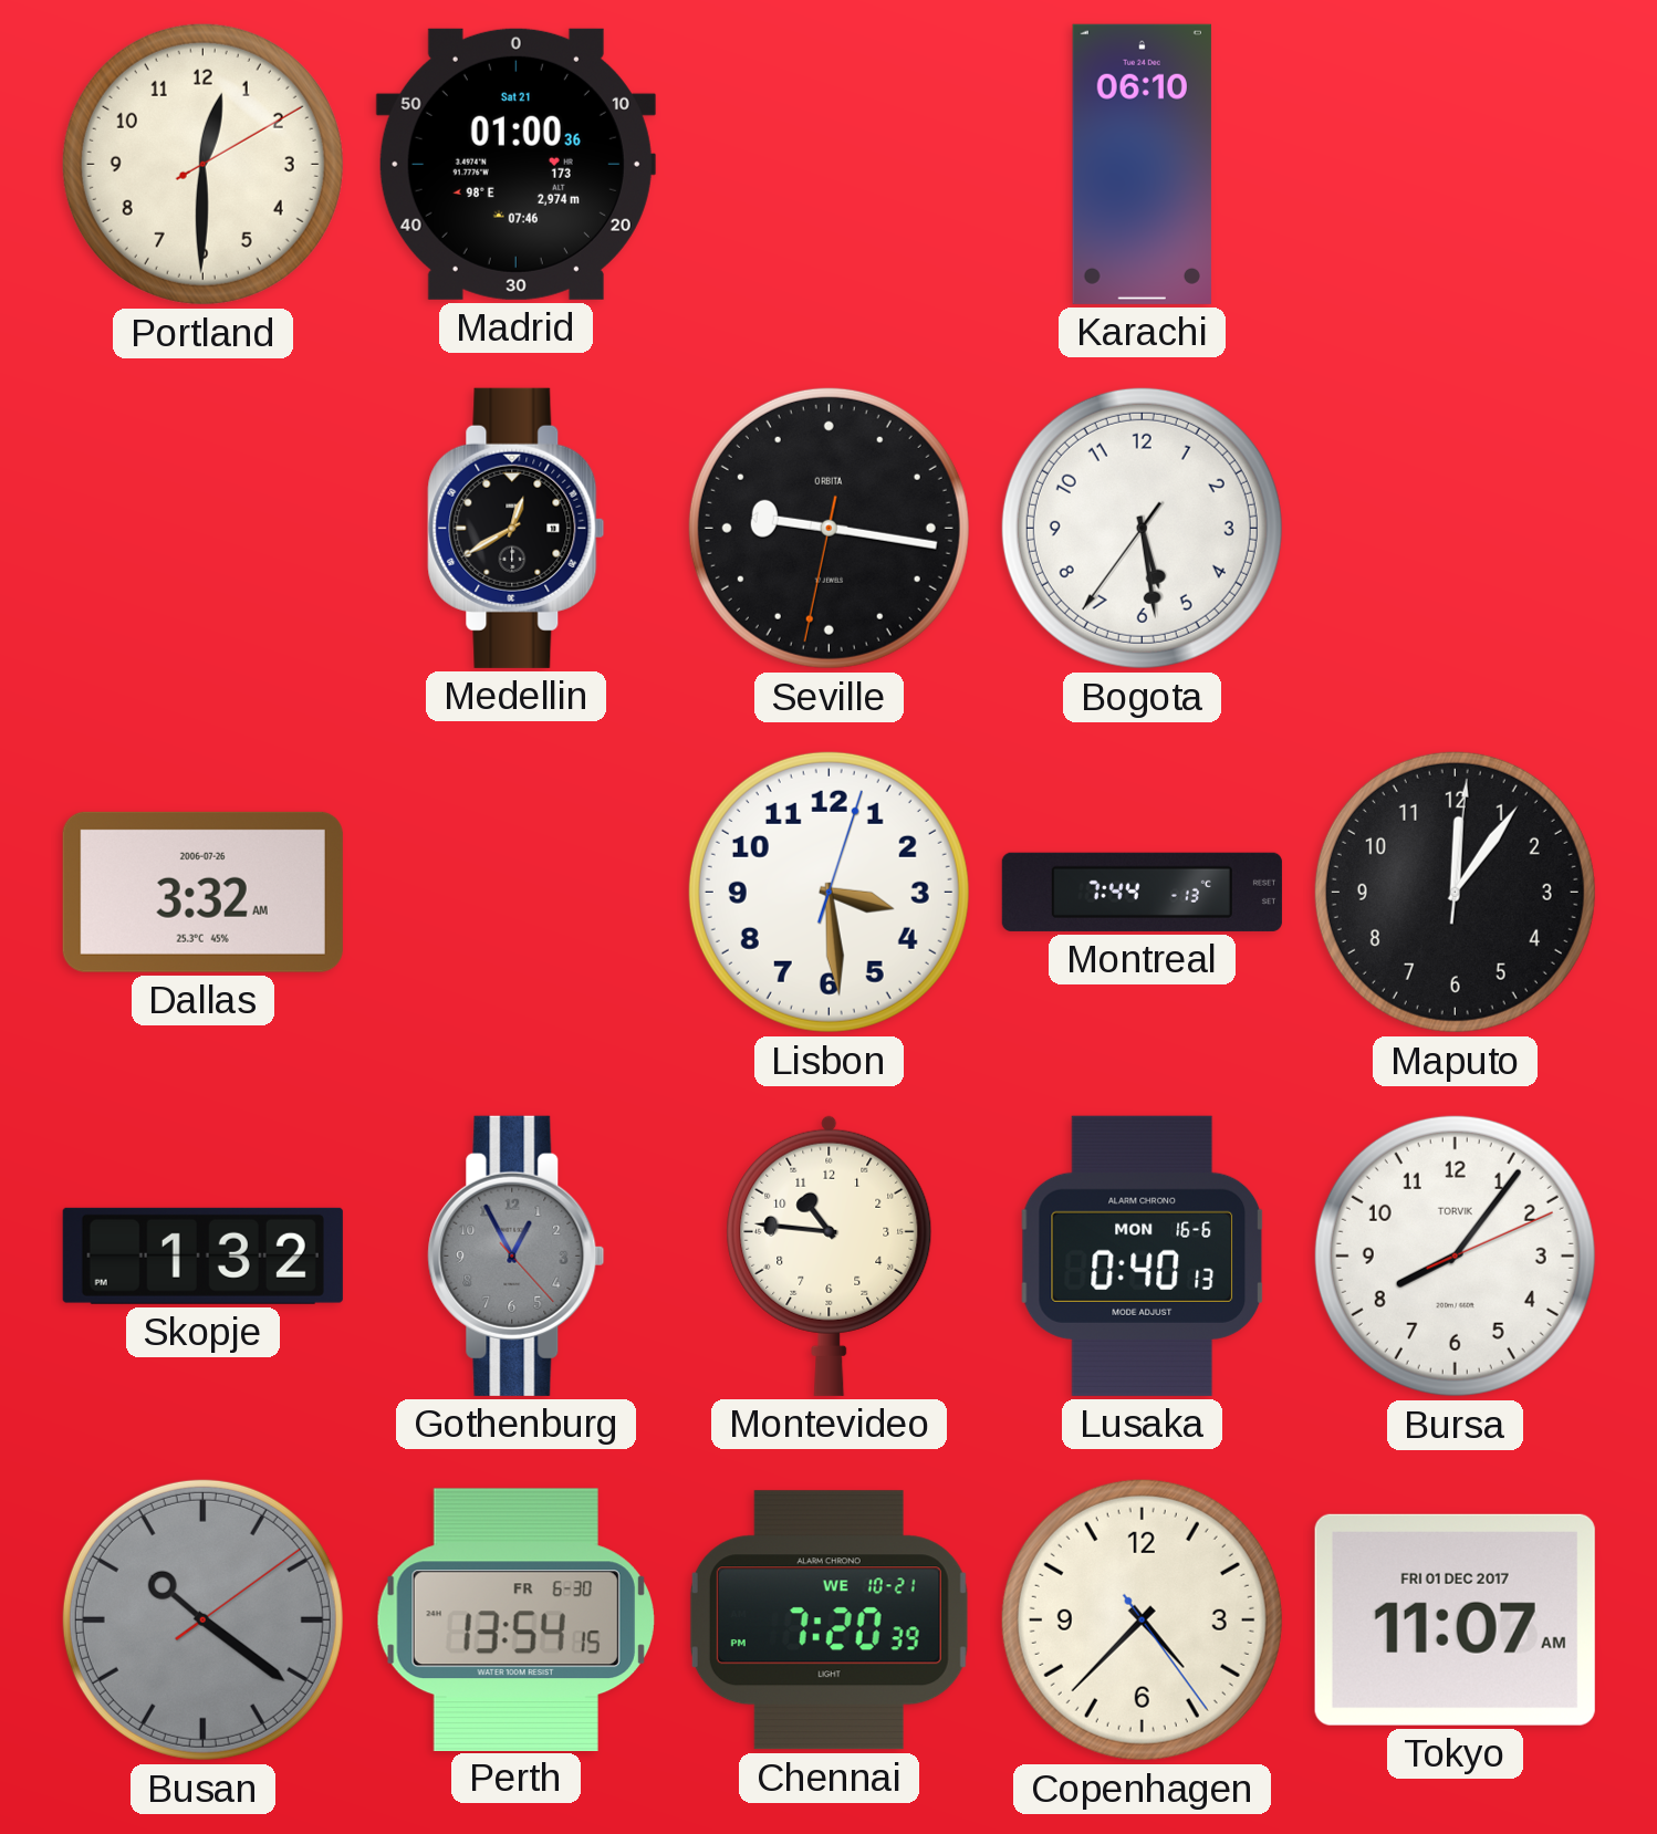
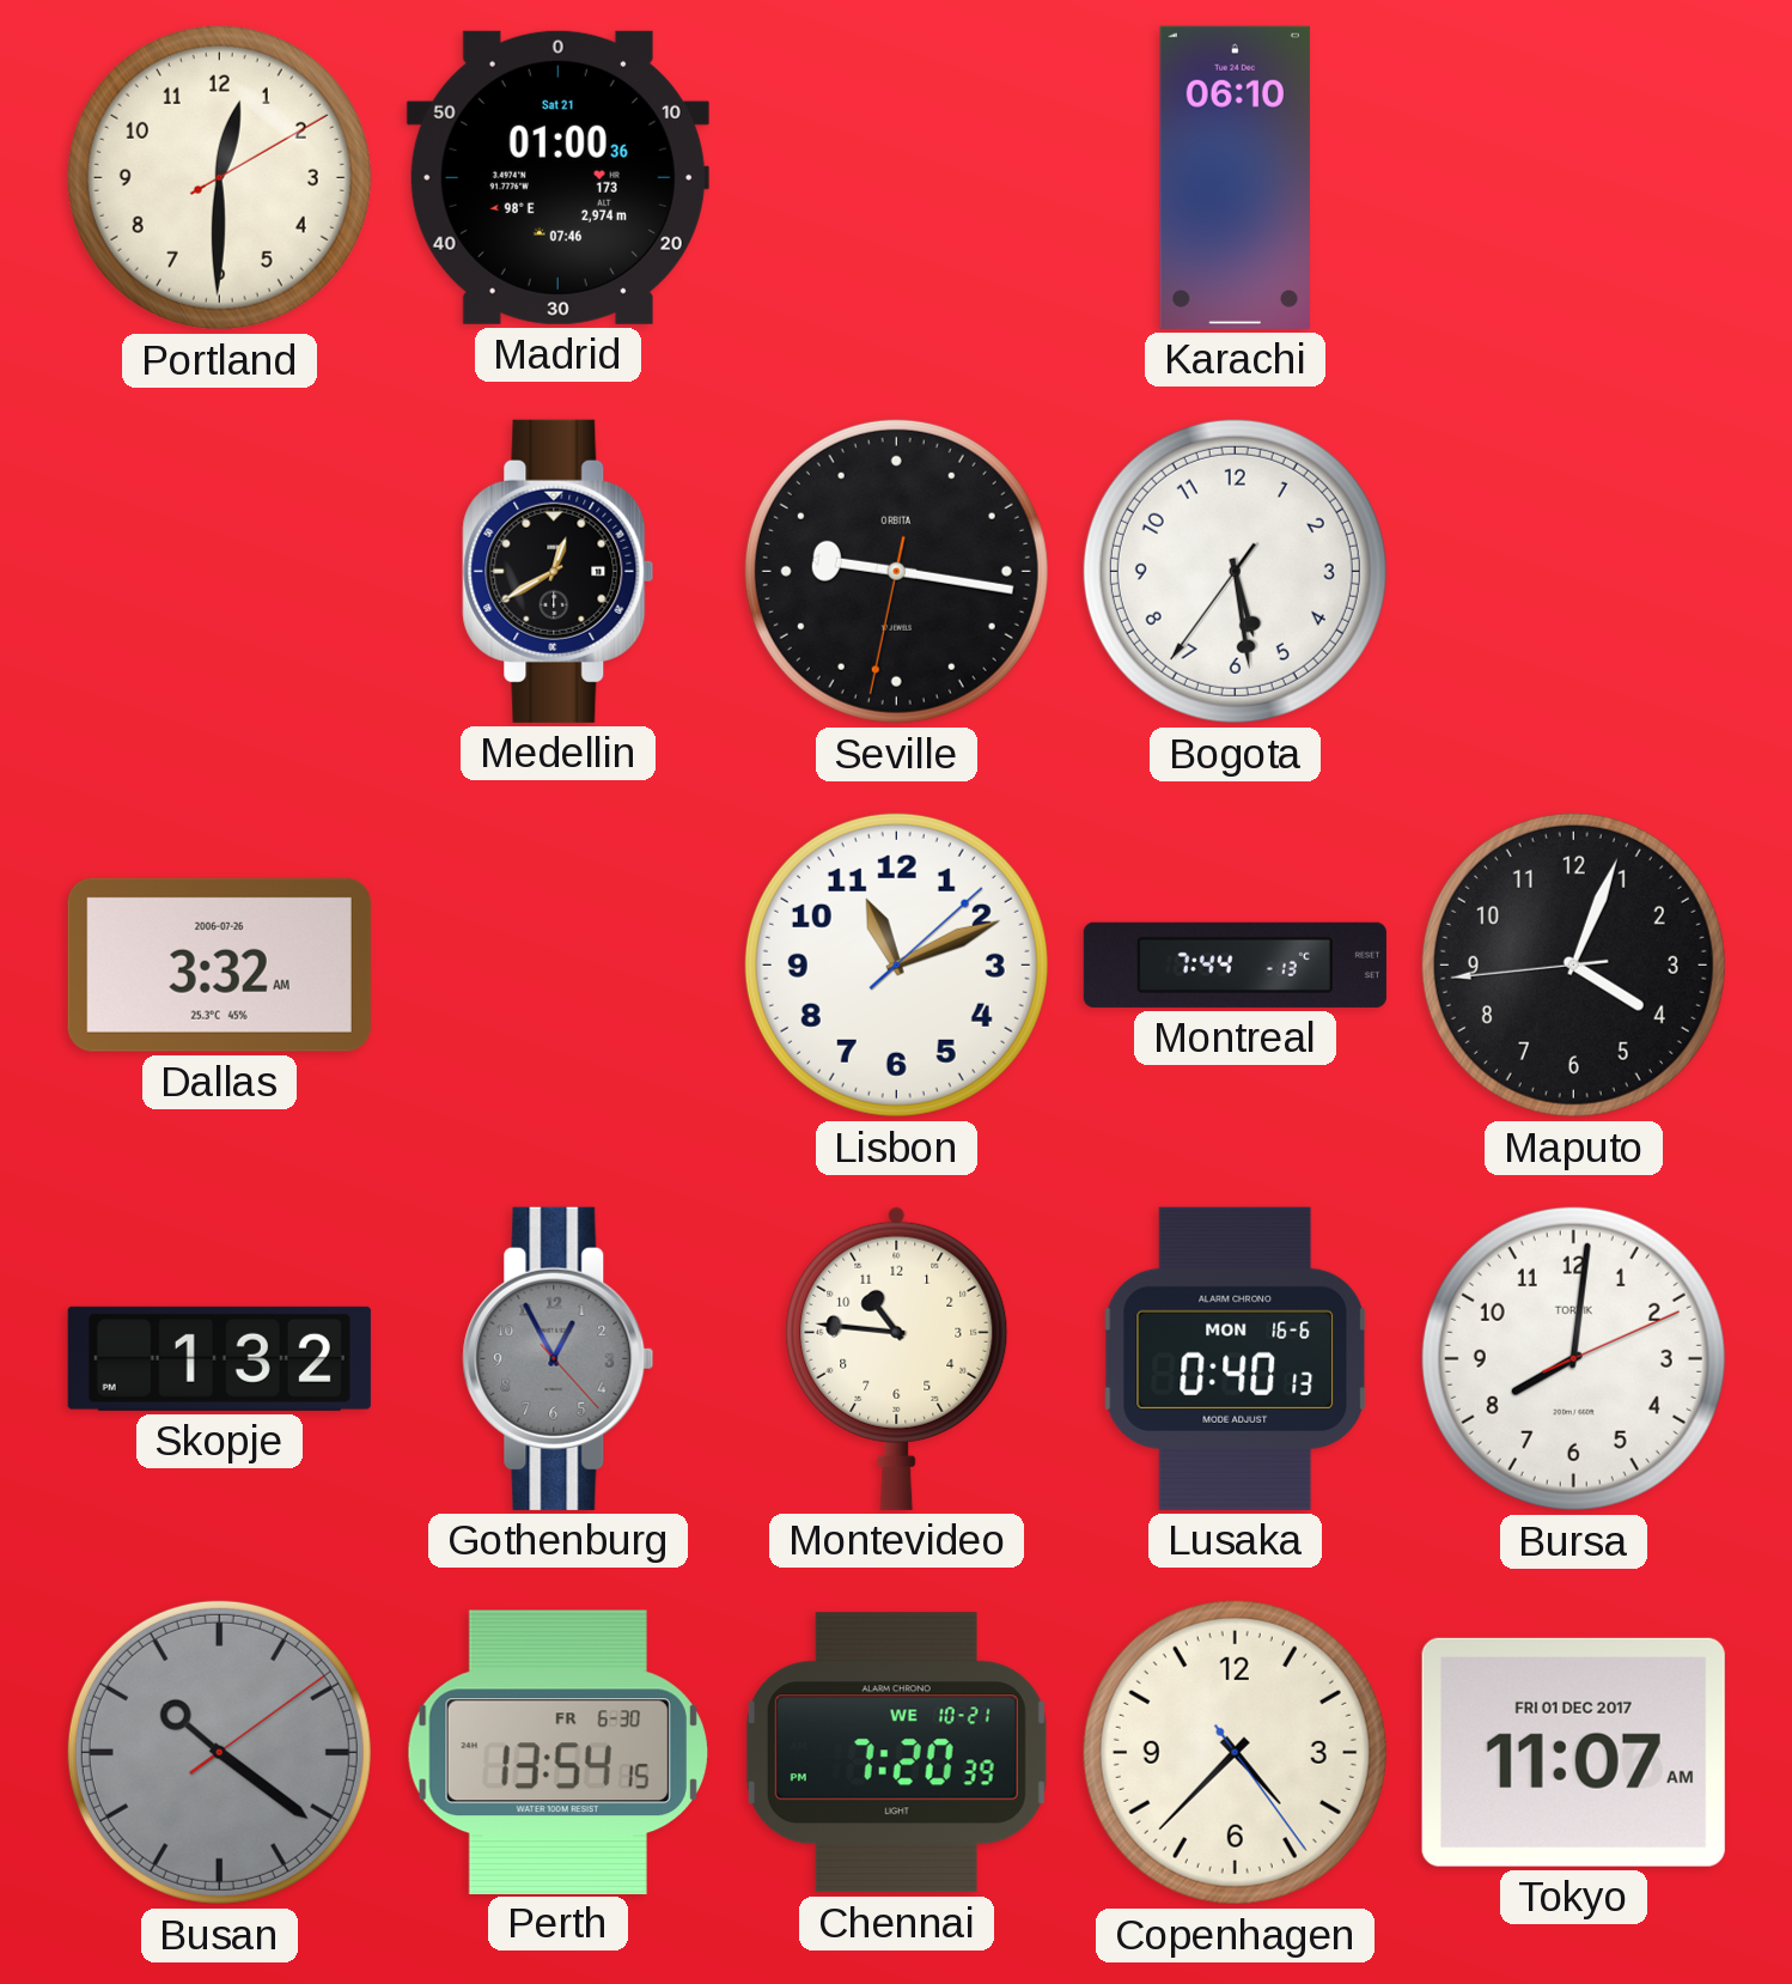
Lisbon: 3:29 -> 11:11 (896, 964)
Maputo: 12:06 -> 4:03 (1573, 964)
Bursa: 8:06 -> 8:01 (1573, 1358)
